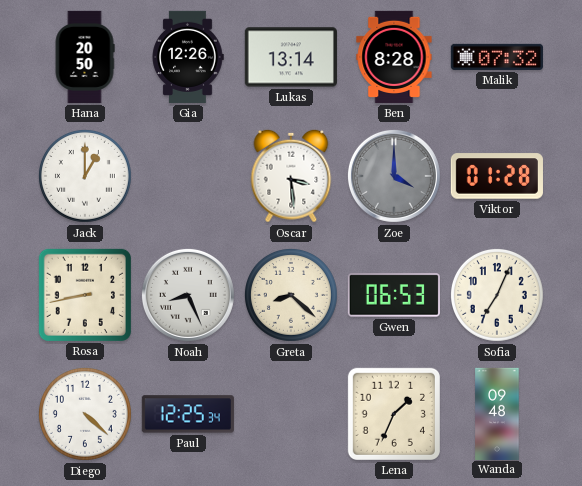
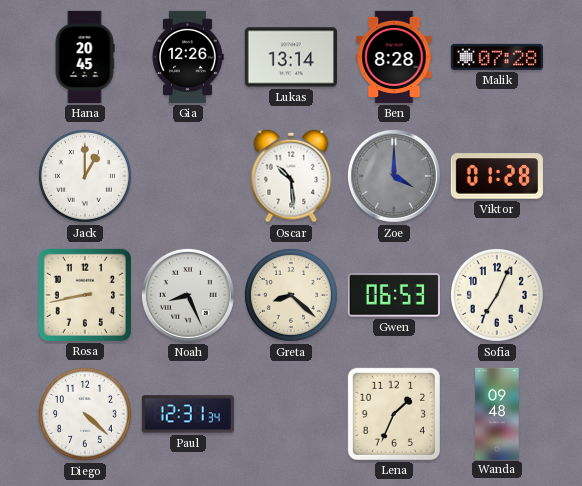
Hana: 20:50 -> 20:45 (85, 57)
Malik: 07:32 -> 07:28 (497, 57)
Oscar: 3:29 -> 10:29 (291, 176)
Paul: 12:25 -> 12:31 (188, 414)
